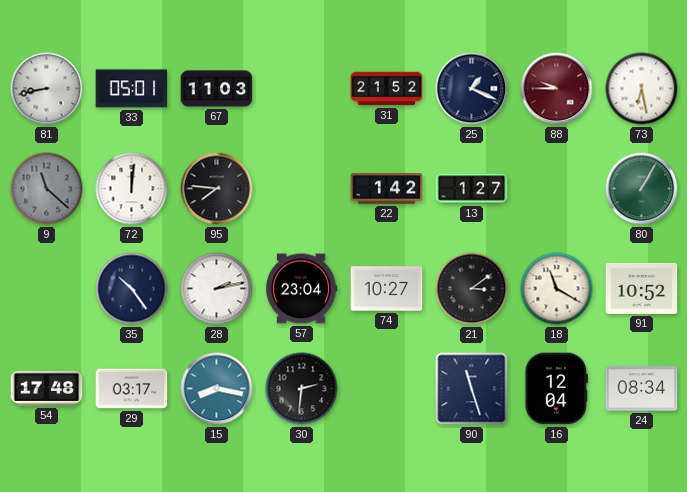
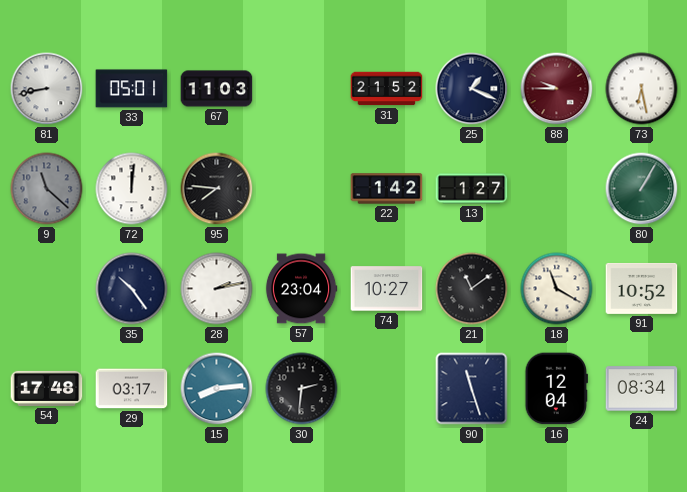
21: 3:09 -> 11:09 (472, 289)
15: 8:17 -> 8:14 (217, 389)
